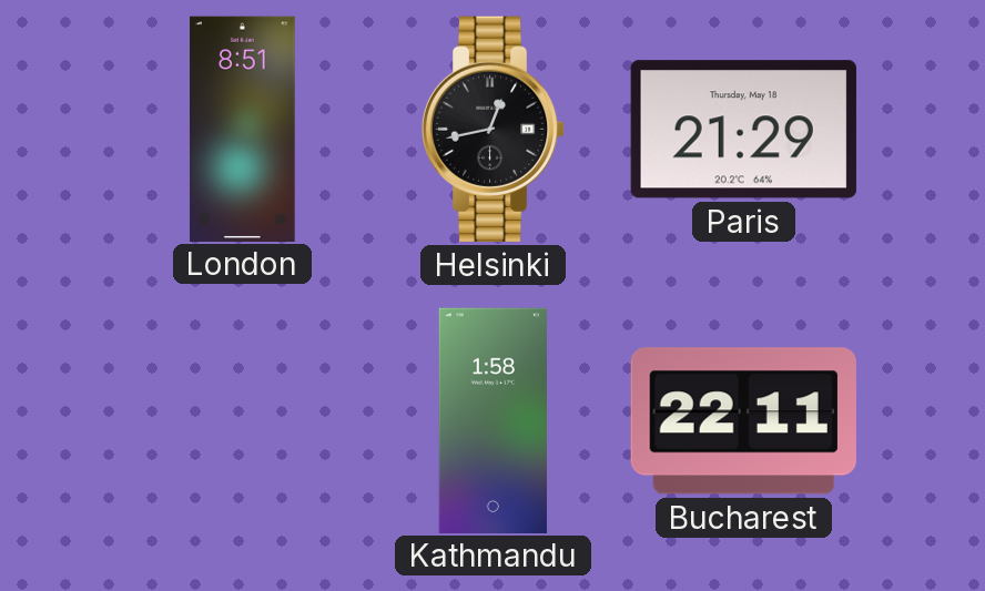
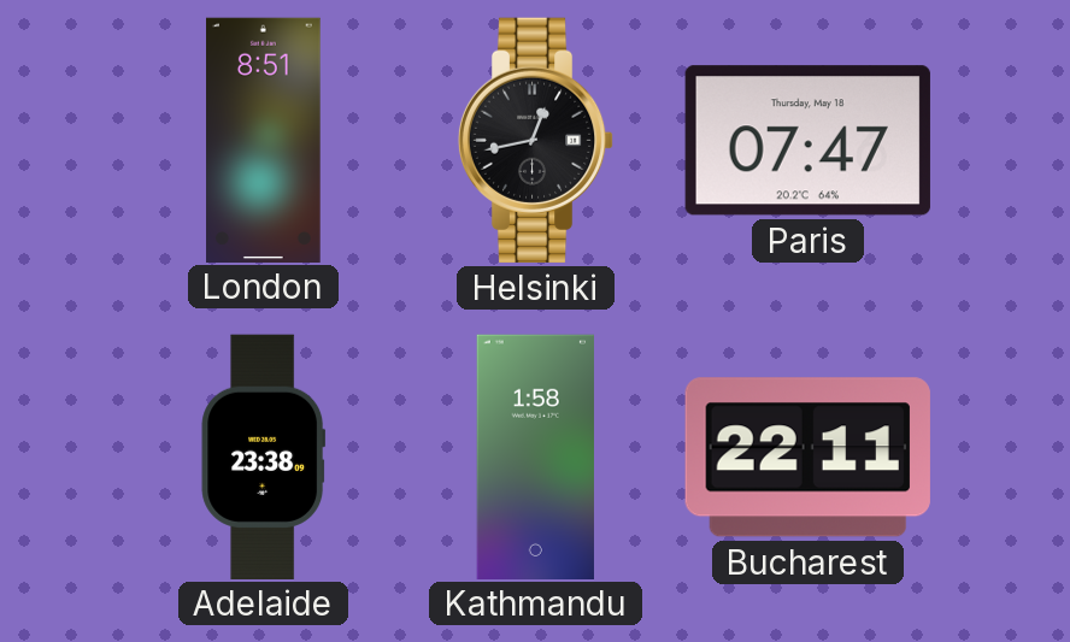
Paris: 21:29 -> 07:47 (807, 141)
Adelaide: none -> 23:38 (264, 457)
